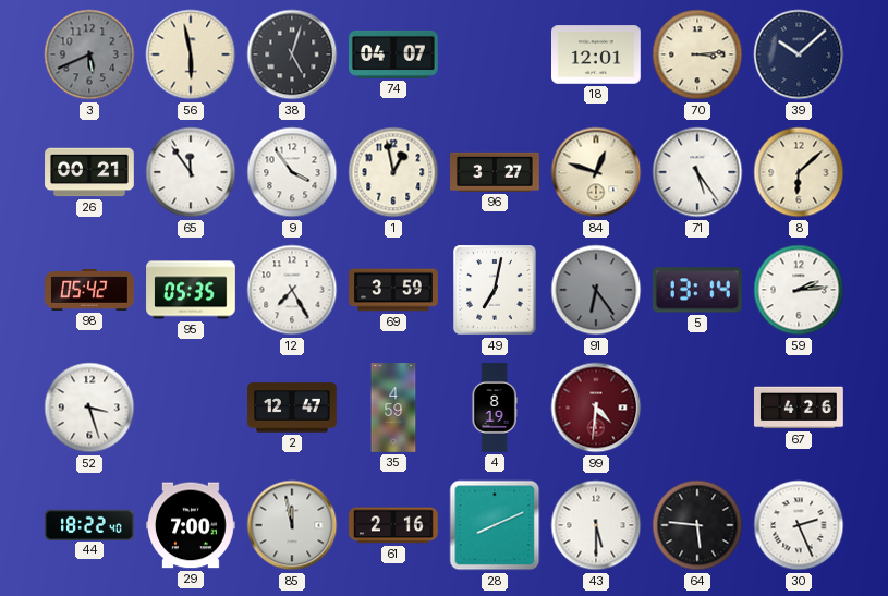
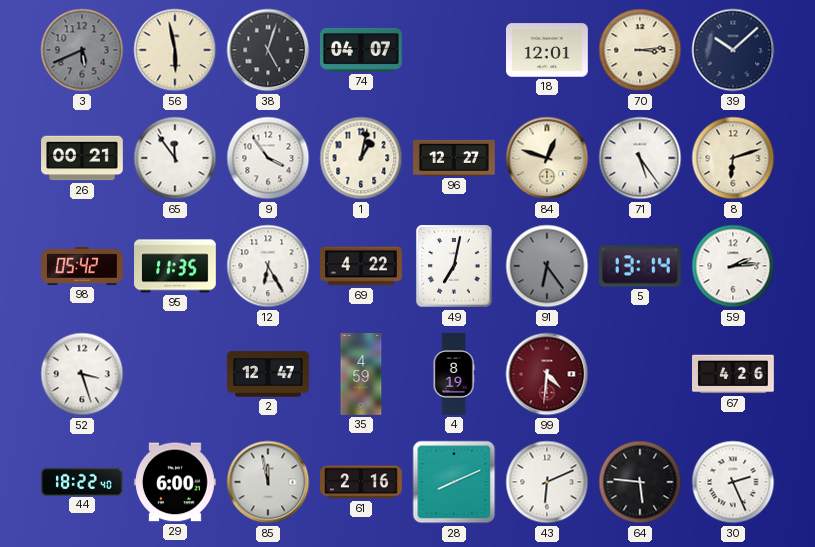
1: 12:58 -> 1:02 (361, 158)
96: 3:27 -> 12:27 (454, 158)
8: 6:08 -> 6:12 (733, 158)
95: 05:35 -> 11:35 (175, 266)
12: 7:25 -> 6:25 (268, 266)
69: 3:59 -> 4:22 (361, 266)
29: 7:00 -> 6:00 (176, 482)
43: 5:30 -> 6:11 (547, 482)
